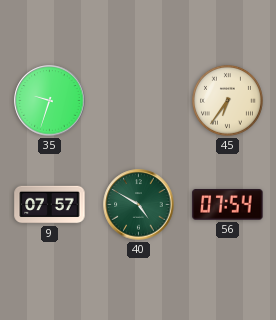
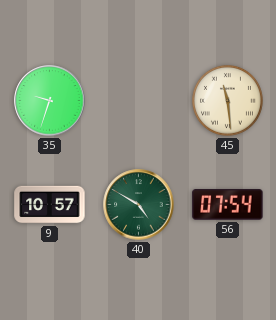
45: 6:36 -> 11:29 (227, 100)
9: 07:57 -> 10:57 (50, 205)
